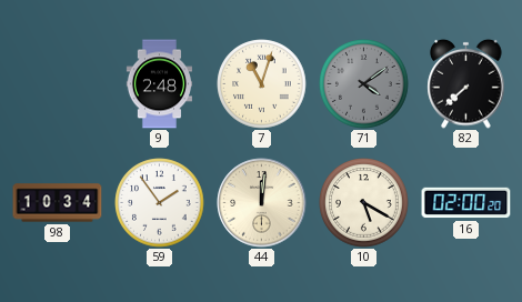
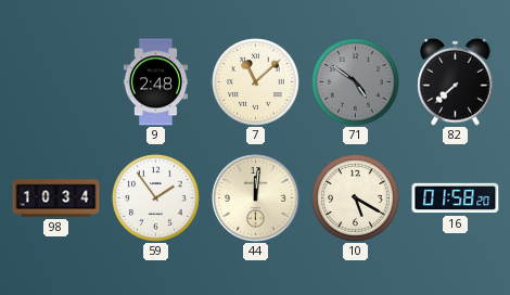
7: 11:03 -> 11:08 (256, 82)
71: 4:09 -> 4:51 (356, 82)
16: 02:00 -> 01:58 (456, 198)
